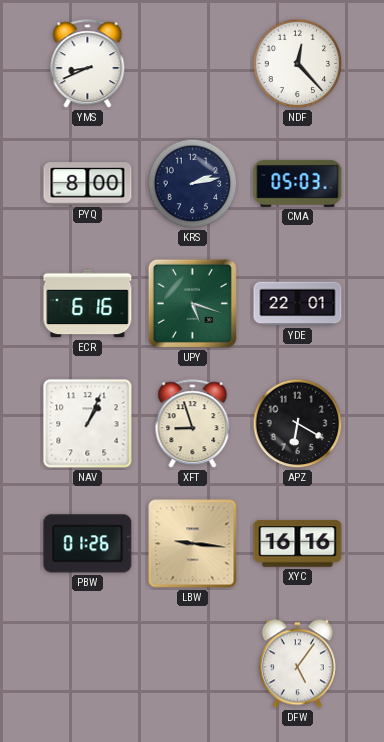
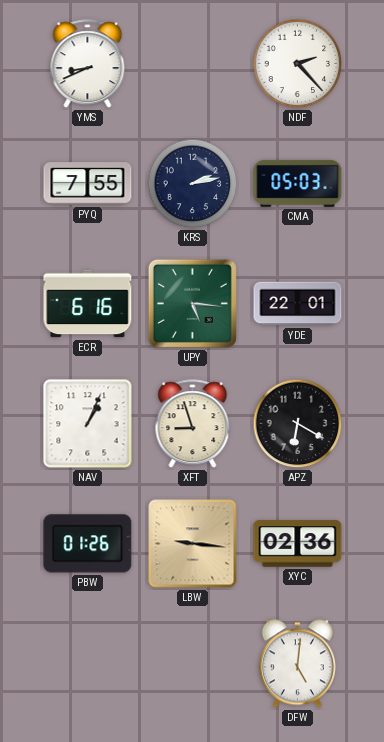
NDF: 12:23 -> 2:23 (298, 64)
PYQ: 8:00 -> 7:55 (88, 184)
UPY: 5:18 -> 5:16 (192, 303)
XYC: 16:16 -> 02:36 (298, 544)
DFW: 5:06 -> 5:01 (297, 664)
